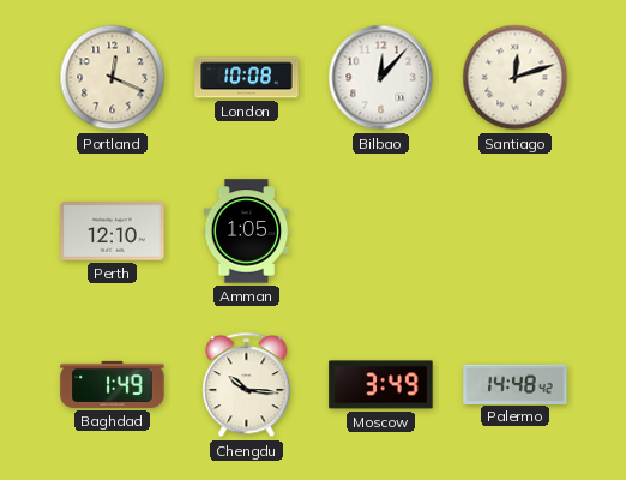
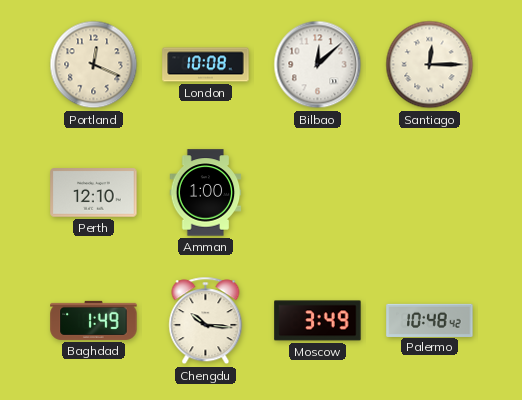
Bilbao: 12:07 -> 12:08 (318, 65)
Santiago: 12:12 -> 12:15 (430, 65)
Amman: 1:05 -> 1:00 (206, 193)
Palermo: 14:48 -> 10:48 (430, 320)
